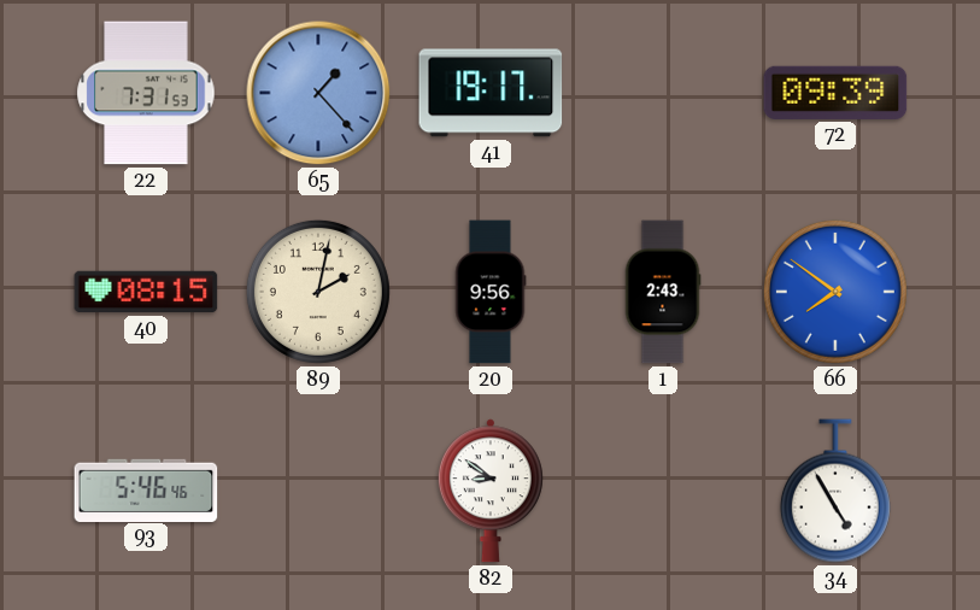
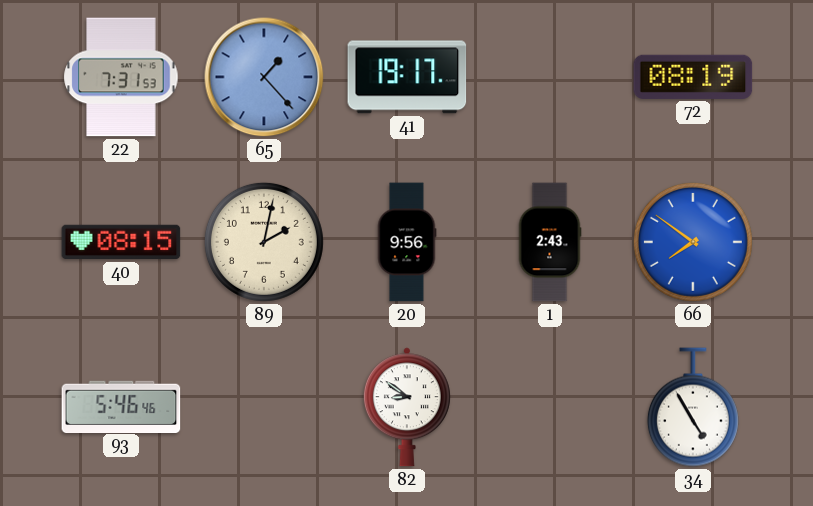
72: 09:39 -> 08:19 (693, 77)
